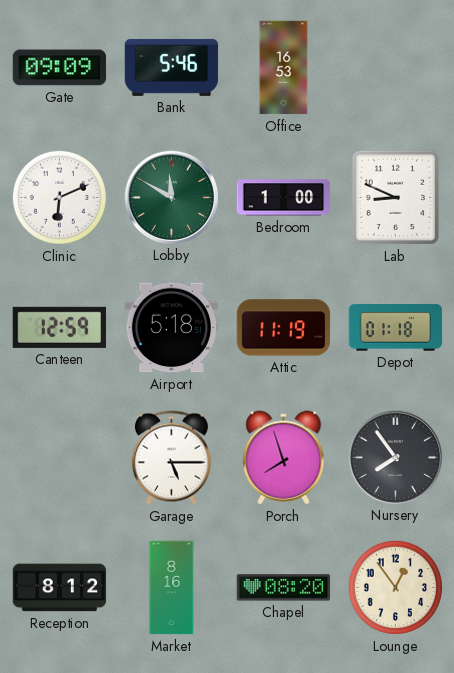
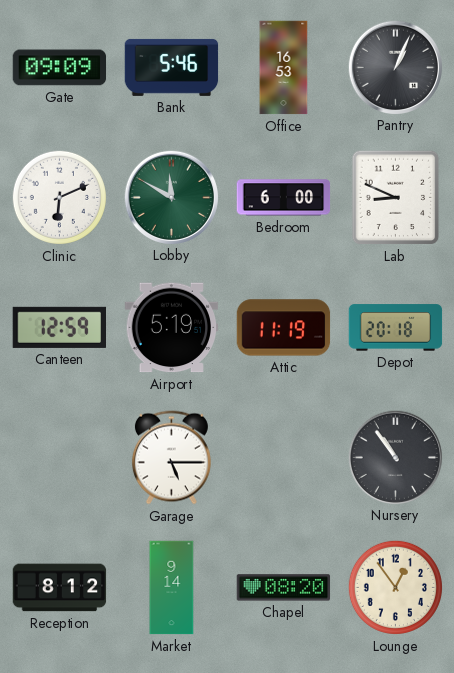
Pantry: none -> 1:04 (395, 67)
Bedroom: 1:00 -> 6:00 (284, 198)
Airport: 5:18 -> 5:19 (172, 328)
Depot: 01:18 -> 20:18 (396, 328)
Porch: 7:57 -> none (284, 458)
Nursery: 7:54 -> 10:54 (395, 457)
Market: 8:16 -> 9:14 (172, 588)
